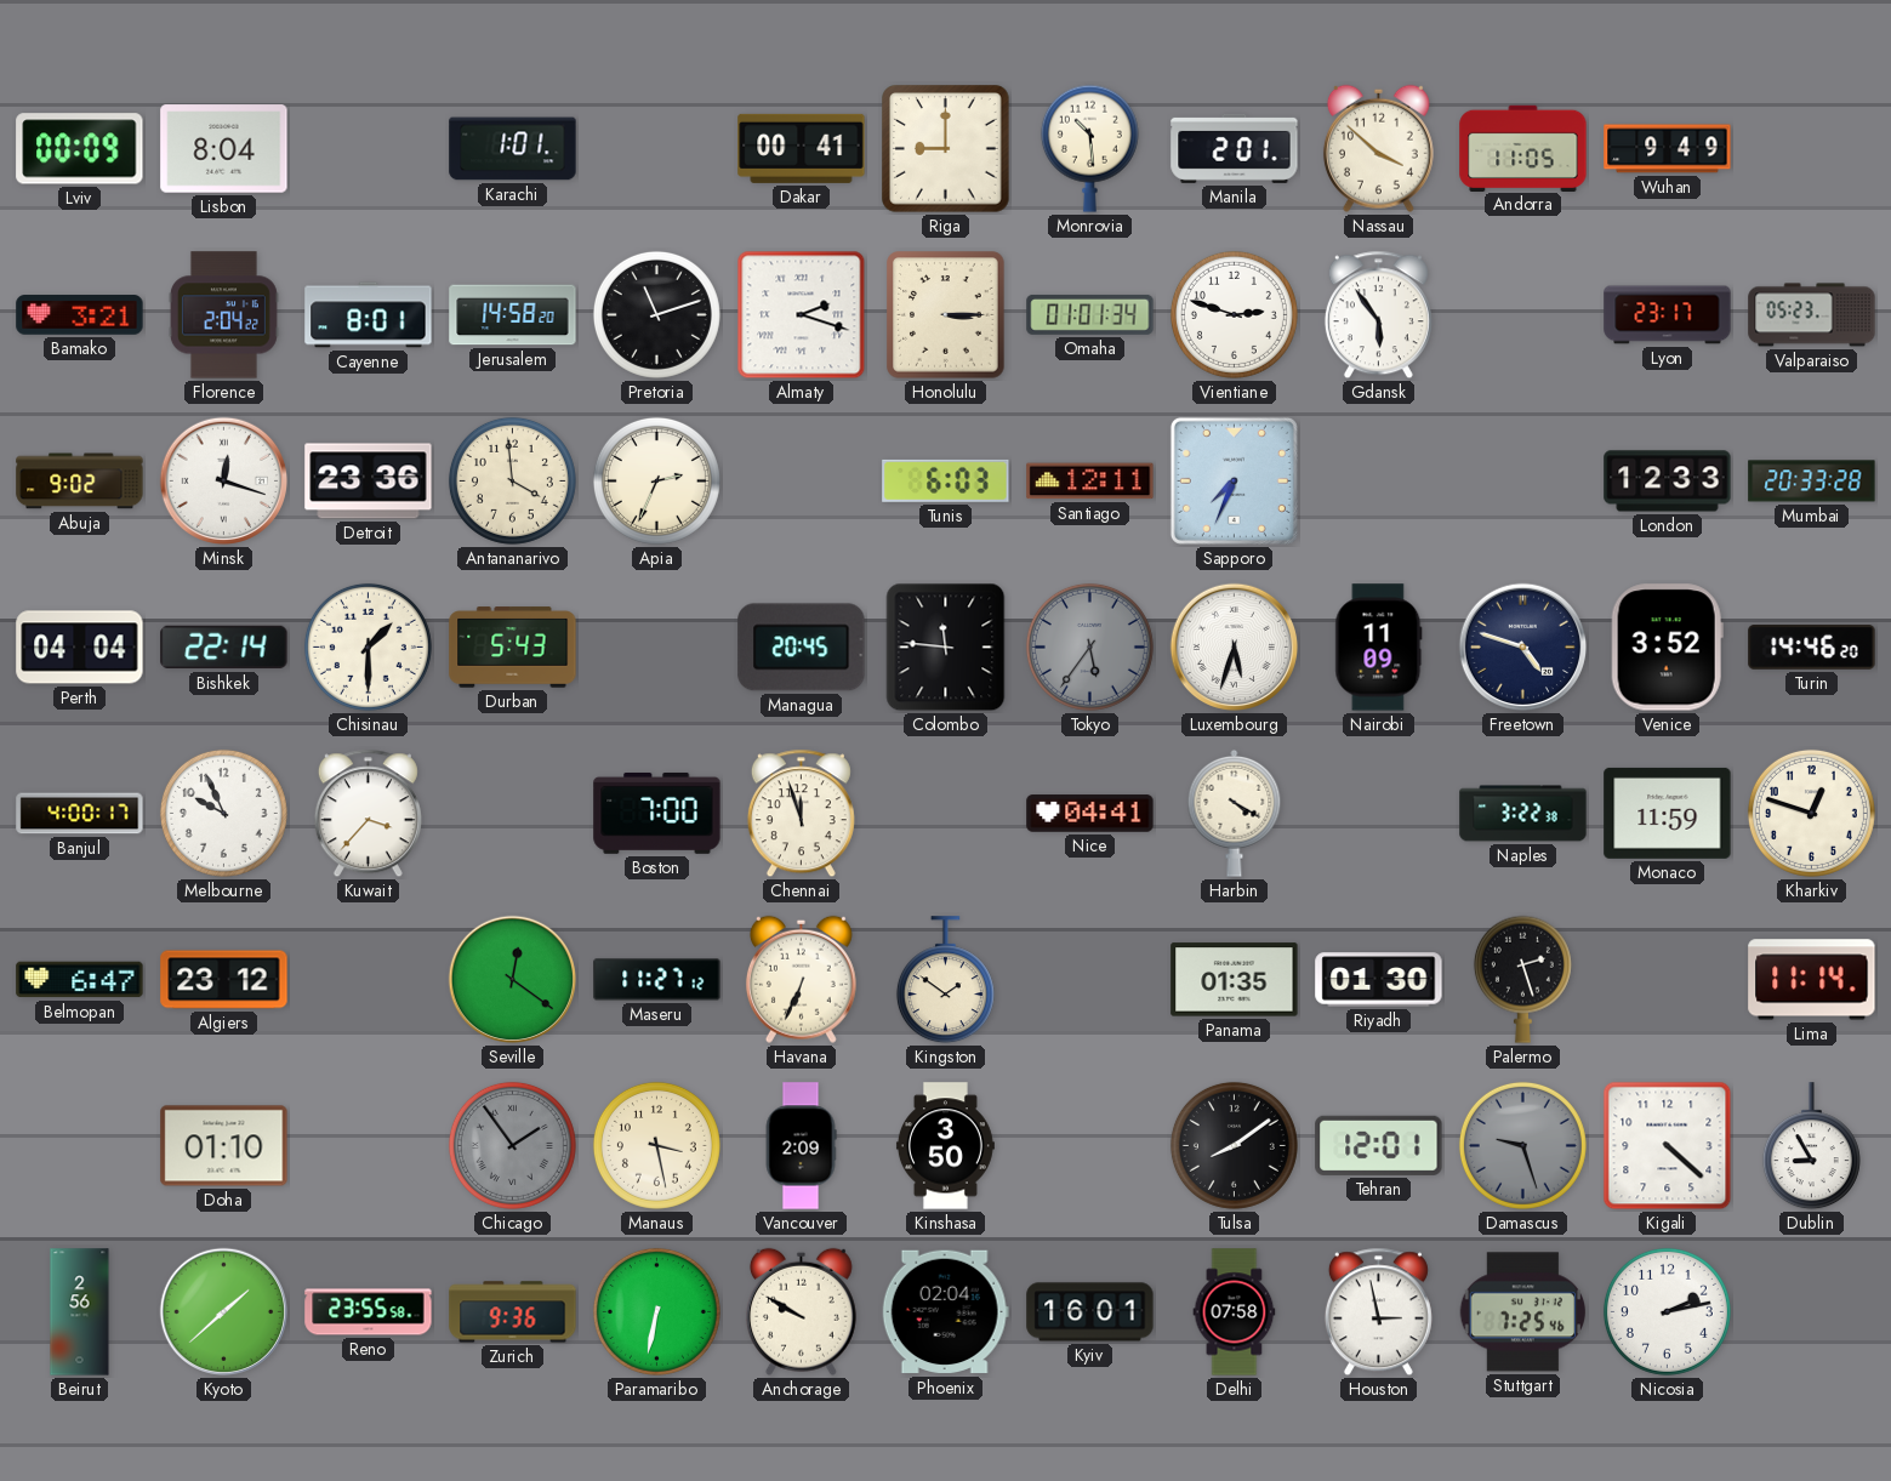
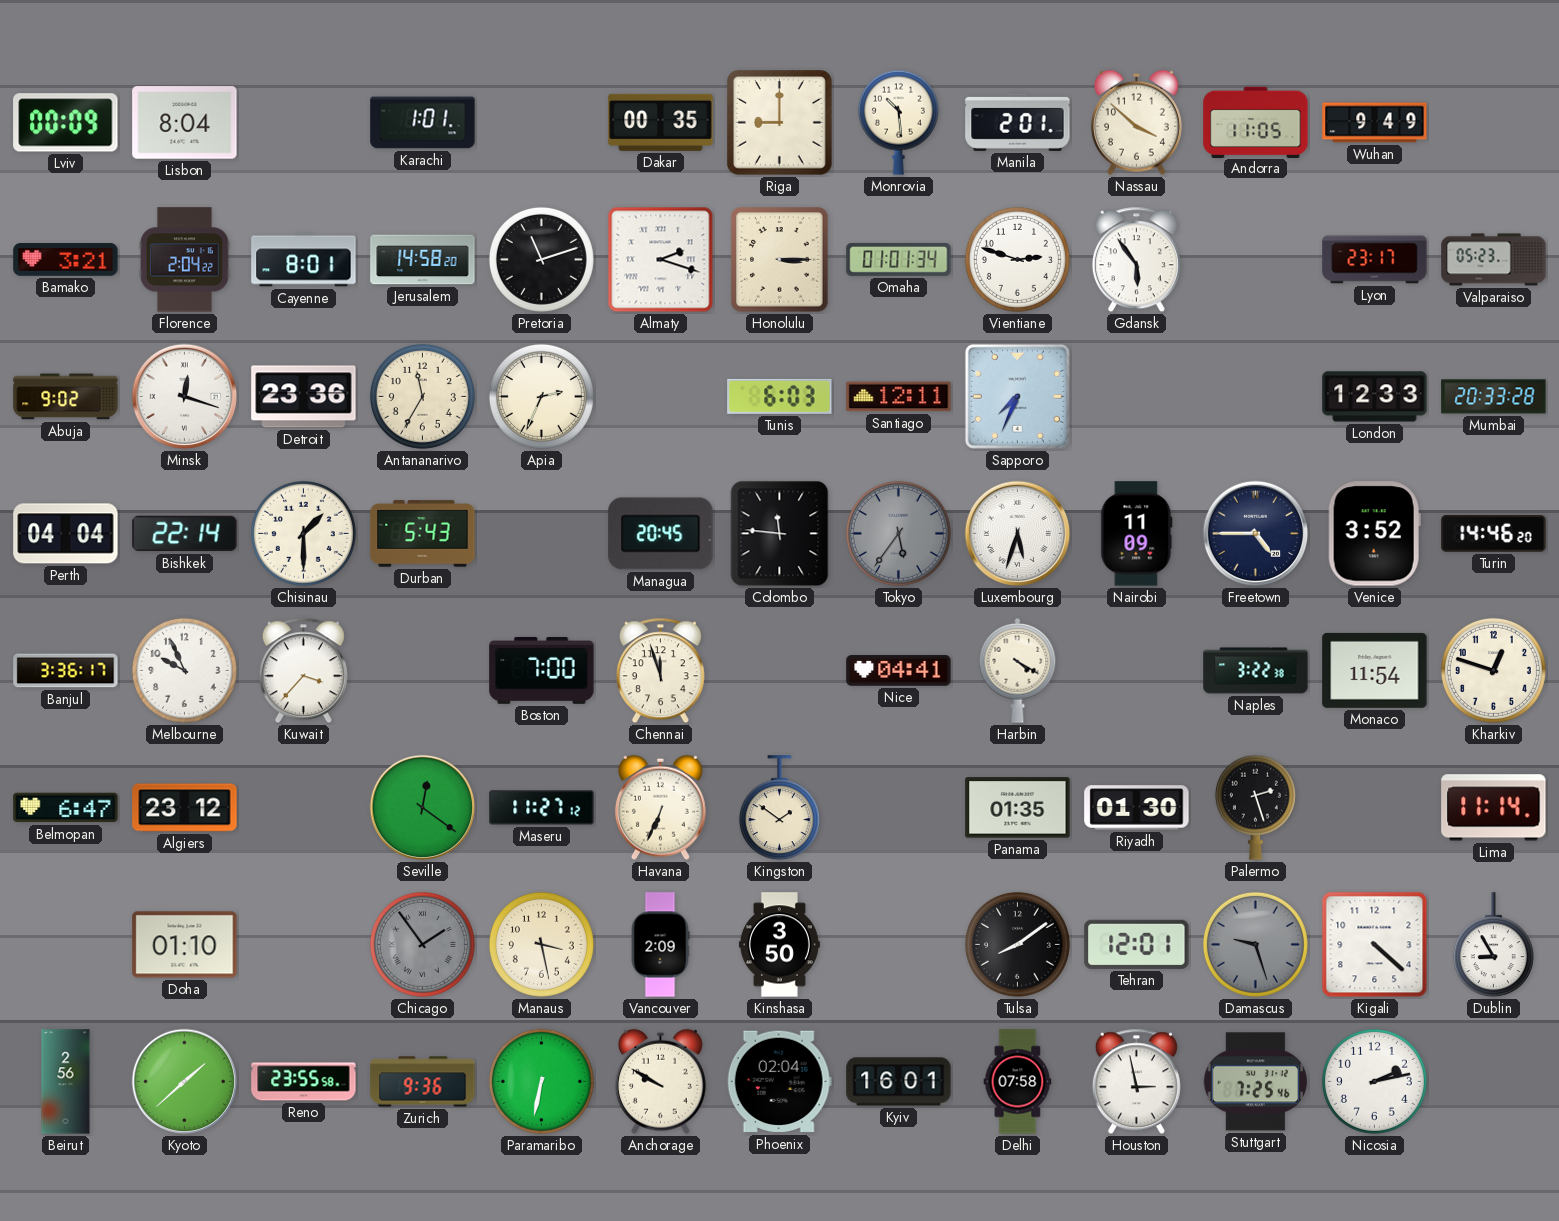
Dakar: 00:41 -> 00:35 (661, 122)
Antananarivo: 3:59 -> 11:35 (422, 396)
Freetown: 4:48 -> 4:45 (1256, 534)
Banjul: 4:00 -> 3:36 (66, 671)
Monaco: 11:59 -> 11:54 (1375, 670)
